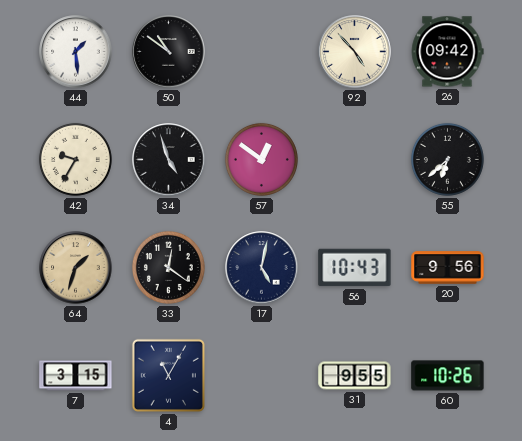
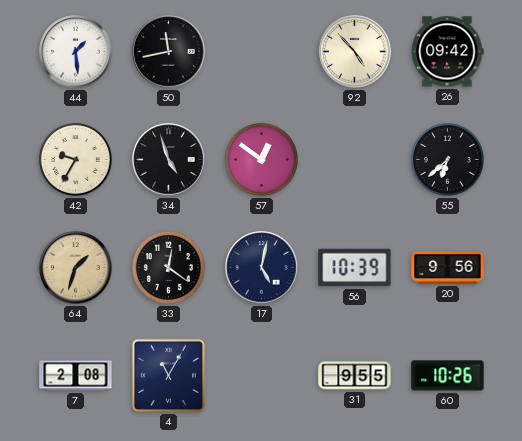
50: 10:51 -> 11:43 (169, 52)
56: 10:43 -> 10:39 (355, 268)
7: 3:15 -> 2:08 (76, 376)
